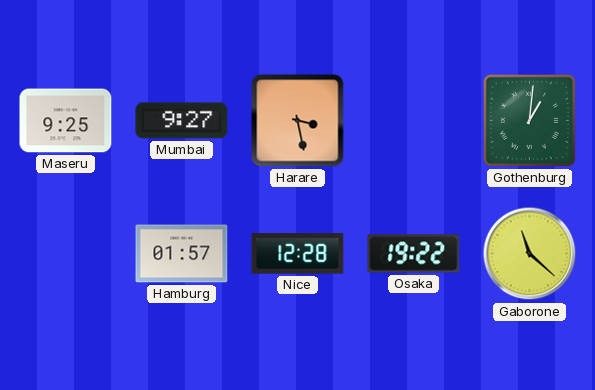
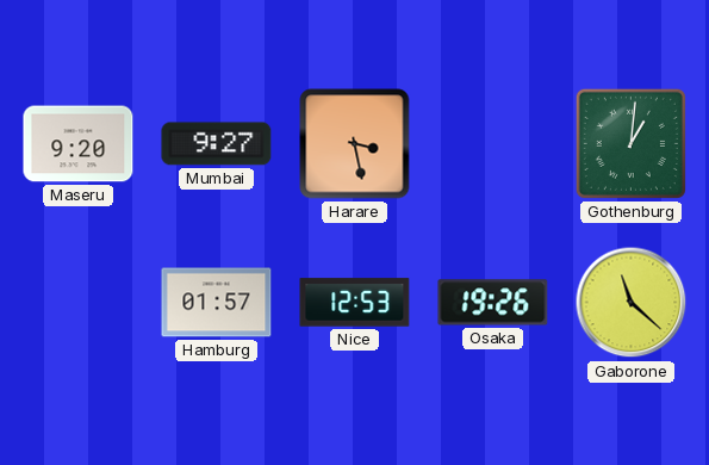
Maseru: 9:25 -> 9:20 (79, 144)
Nice: 12:28 -> 12:53 (355, 303)
Osaka: 19:22 -> 19:26 (493, 303)
